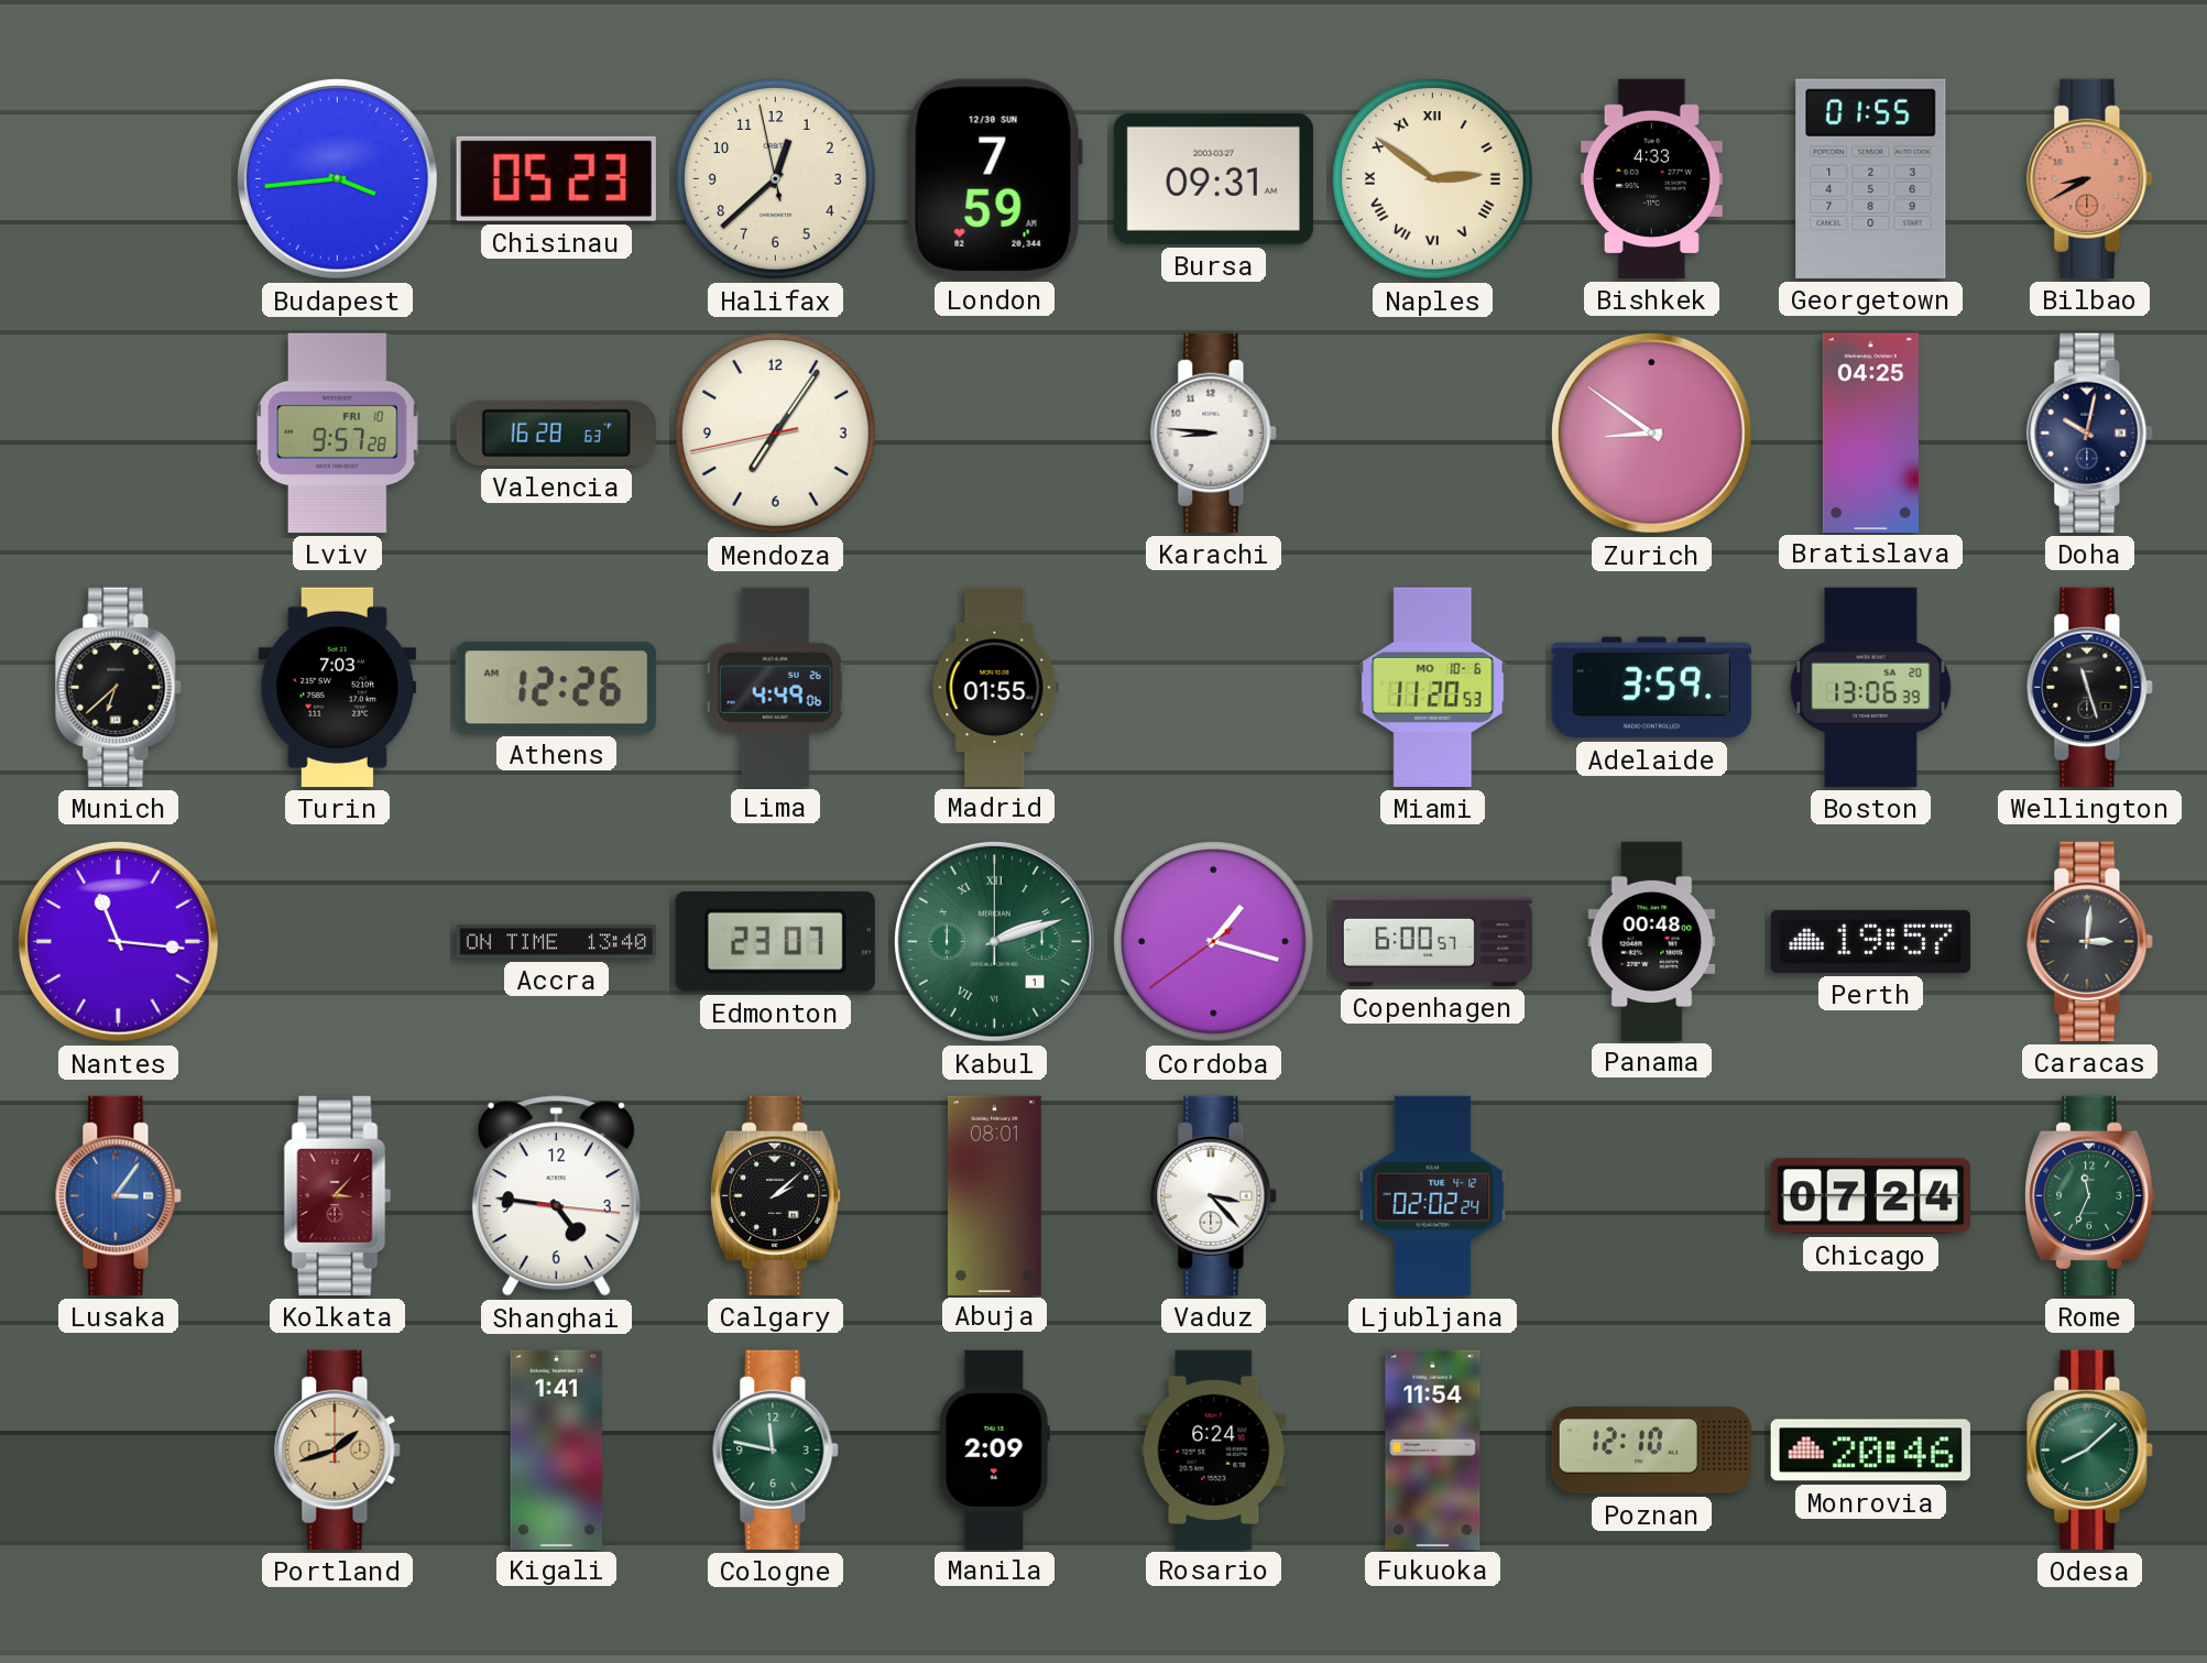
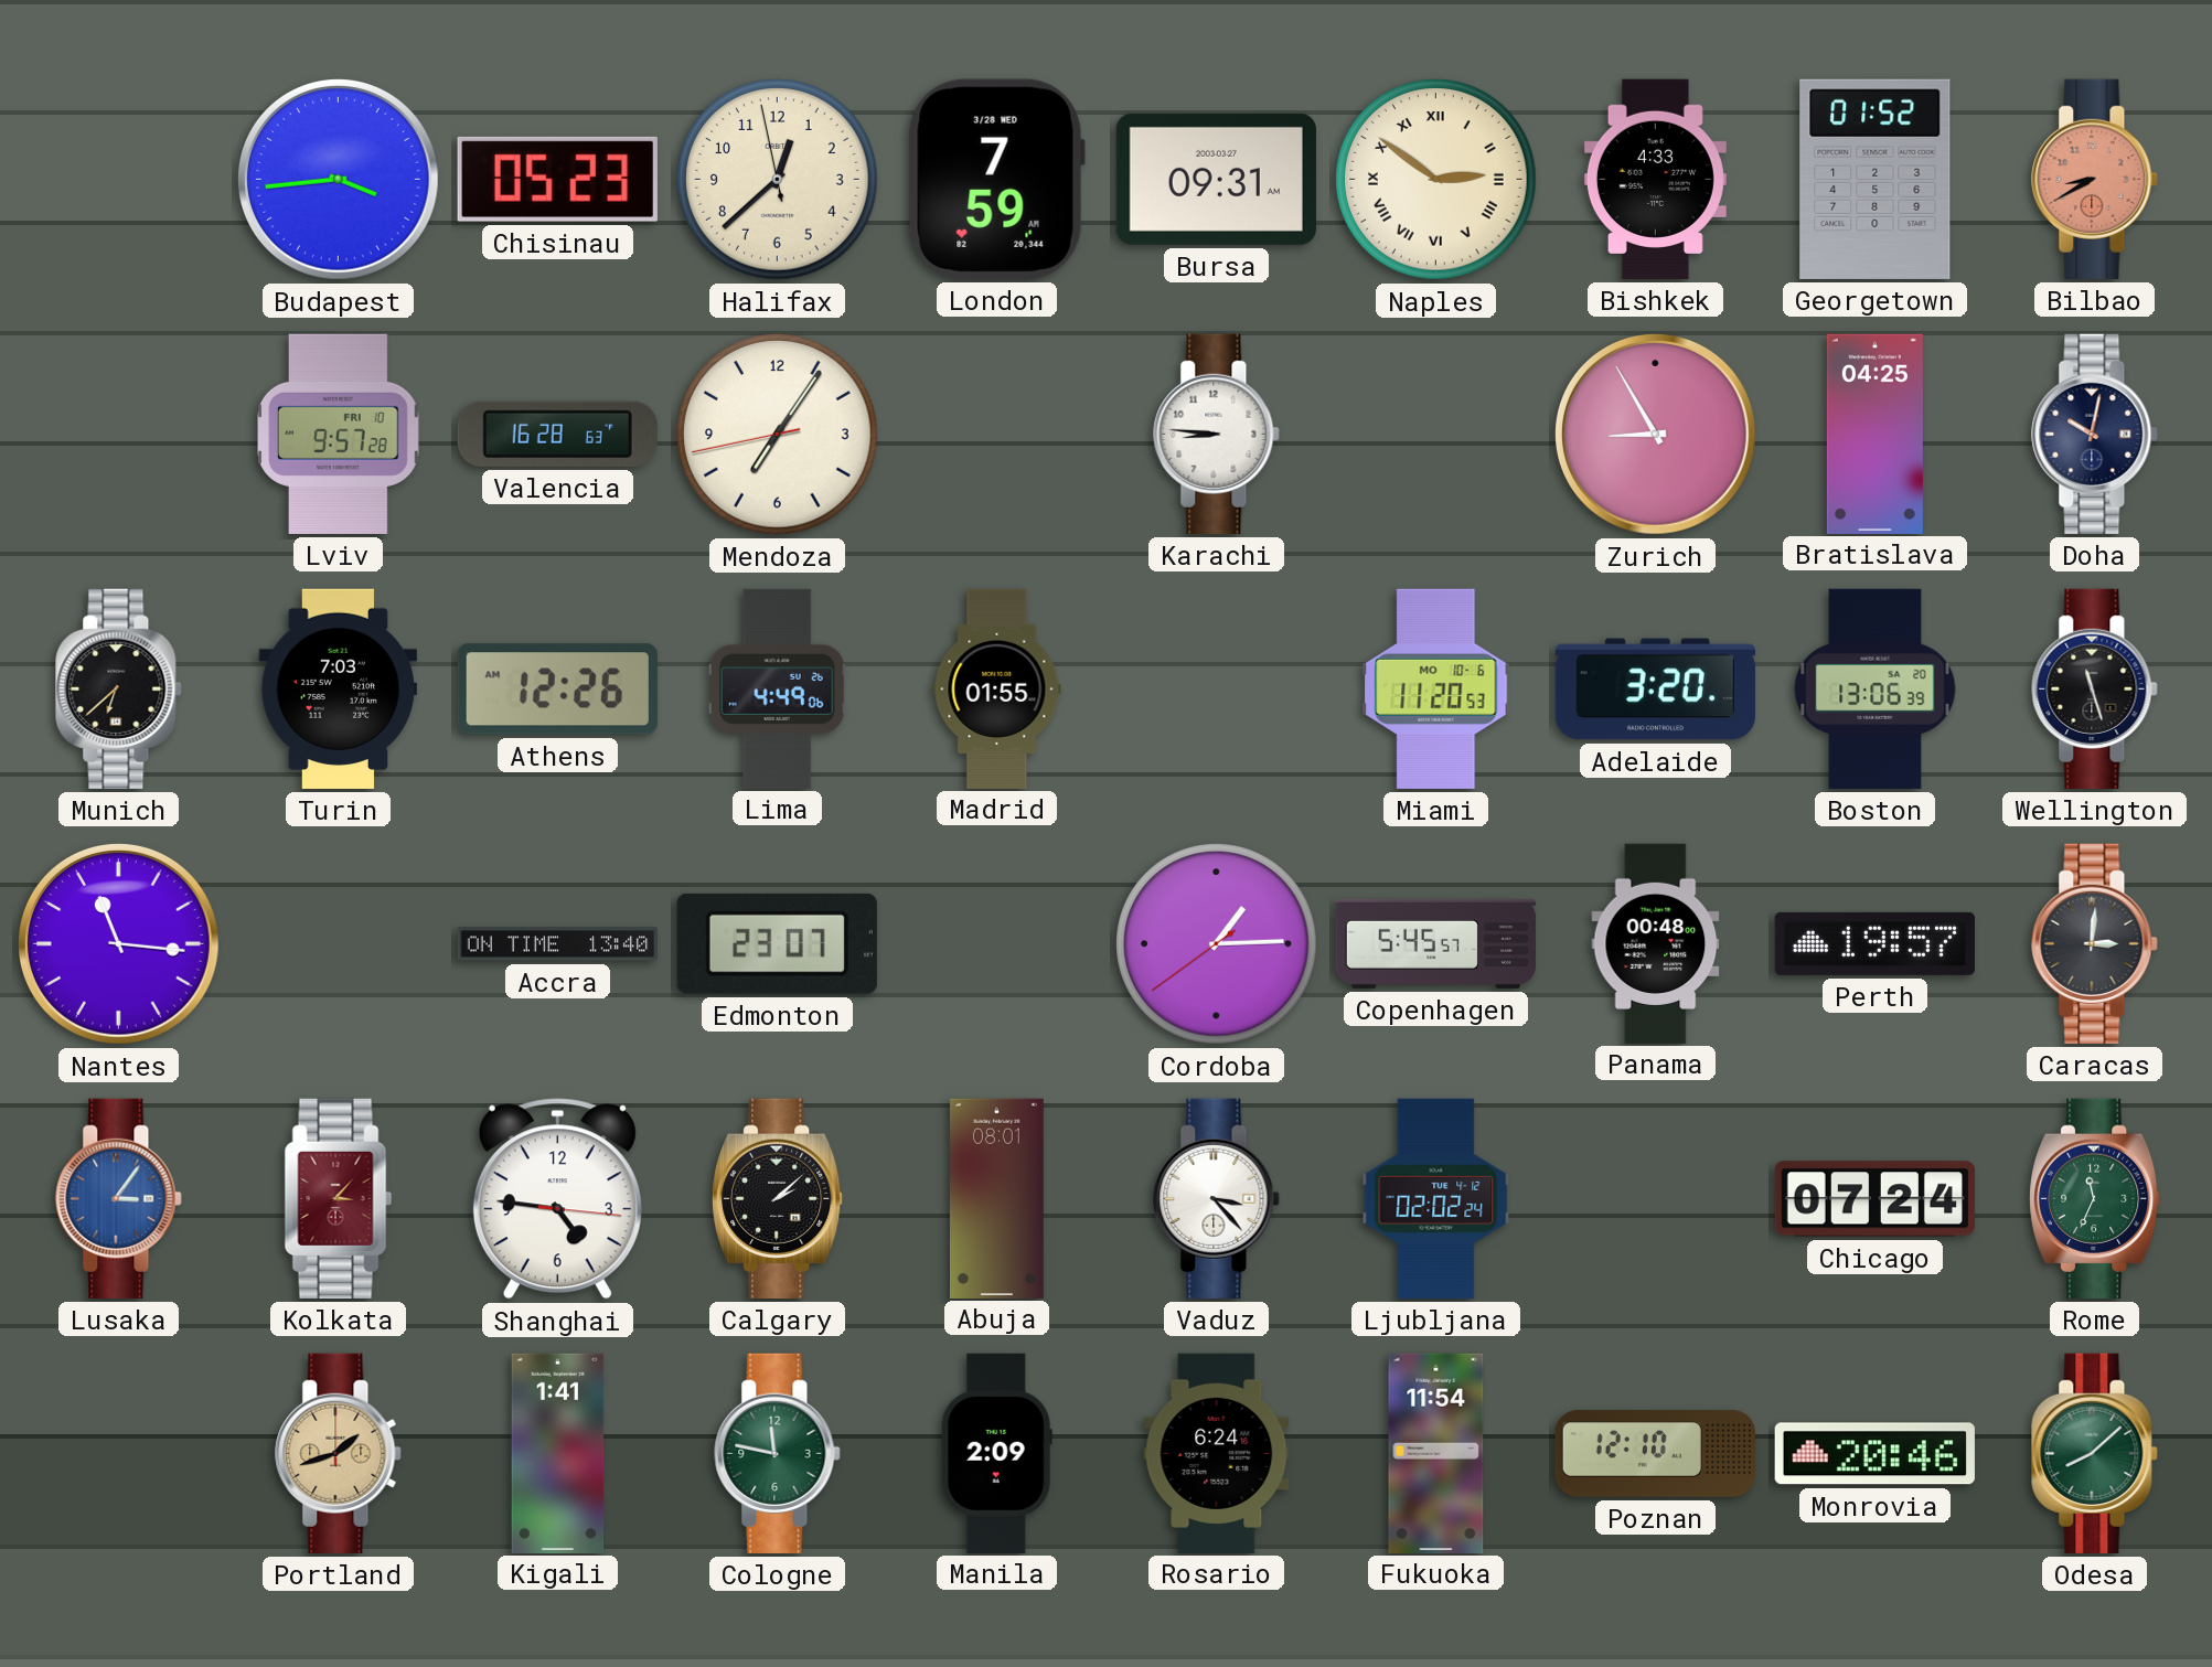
London date: 12/30 SUN -> 3/28 WED (996, 179)
Georgetown: 01:55 -> 01:52 (1876, 179)
Zurich: 8:51 -> 8:55 (1655, 434)
Adelaide: 3:59 -> 3:20 (1655, 690)
Kabul: 2:12 -> none (994, 941)
Cordoba: 1:17 -> 1:14 (1217, 944)
Copenhagen: 6:00 -> 5:45 (1435, 943)
